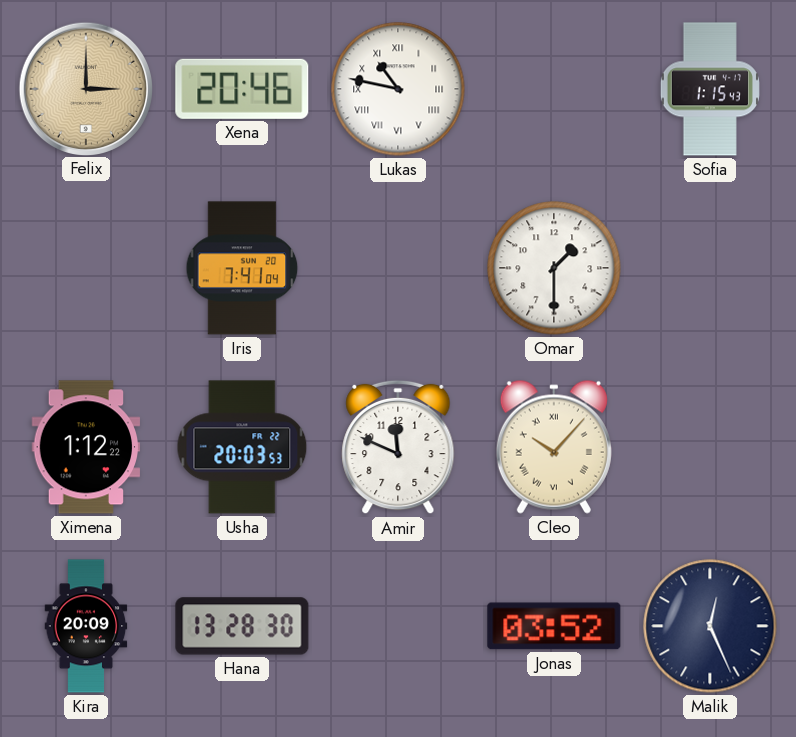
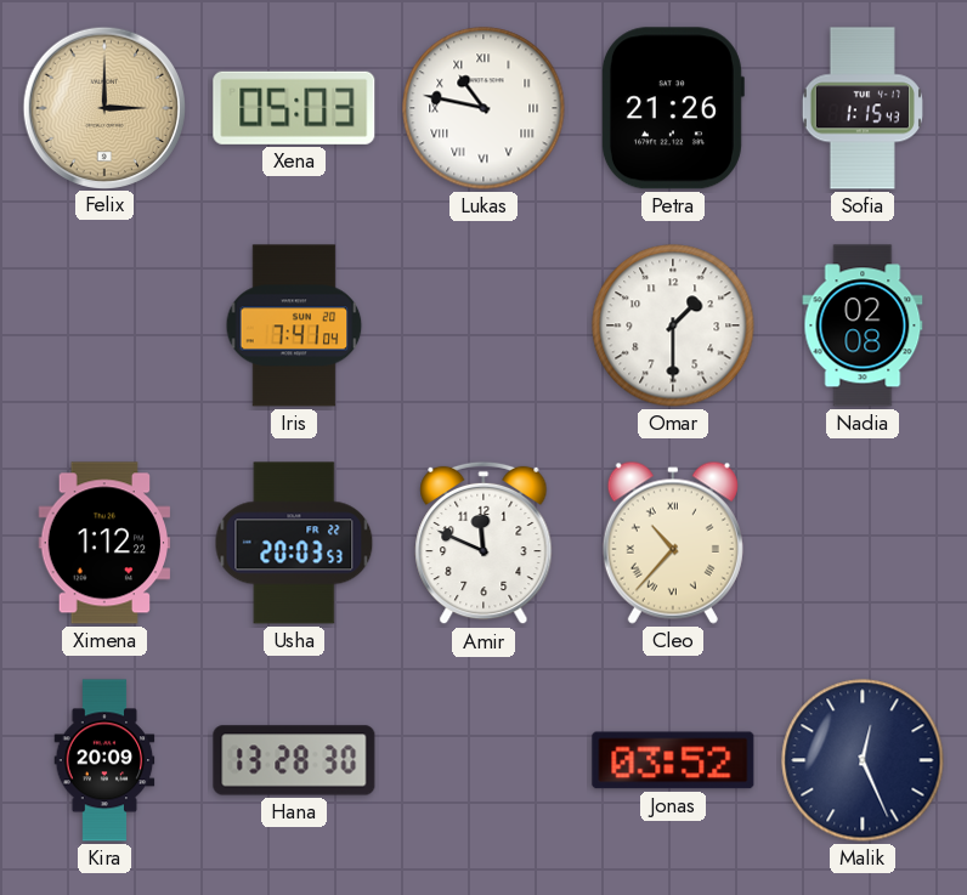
Xena: 20:46 -> 05:03 (294, 108)
Petra: none -> 21:26 (672, 108)
Nadia: none -> 02:08 (863, 325)
Cleo: 10:07 -> 10:37 (673, 543)
